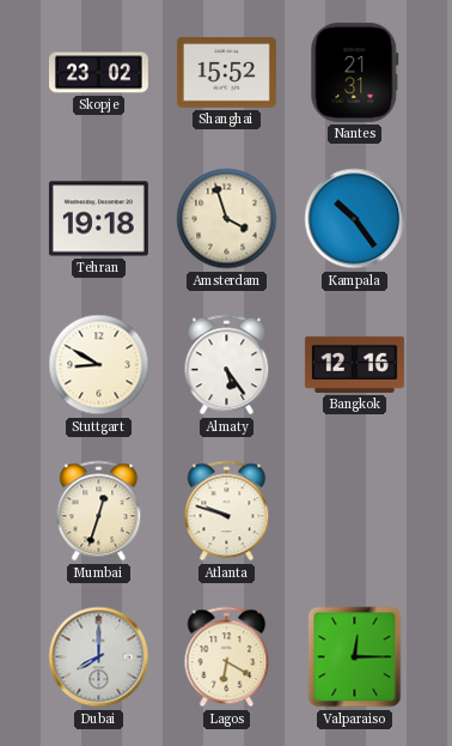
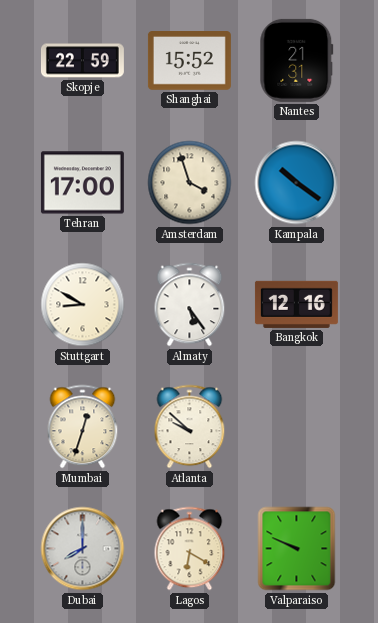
Skopje: 23:02 -> 22:59 (82, 61)
Tehran: 19:18 -> 17:00 (82, 183)
Kampala: 10:24 -> 10:21 (297, 183)
Atlanta: 9:48 -> 9:52 (190, 427)
Valparaiso: 12:15 -> 9:49 (297, 549)
